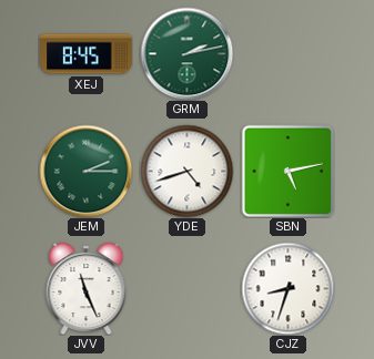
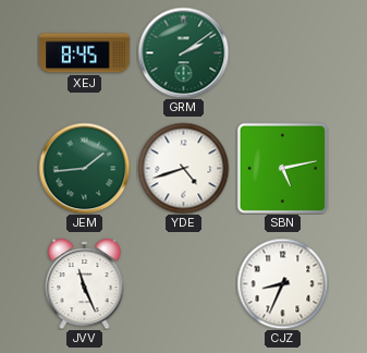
GRM: 2:13 -> 2:09 (183, 52)
JEM: 2:15 -> 1:44 (84, 168)
CJZ: 8:33 -> 8:34 (282, 283)
